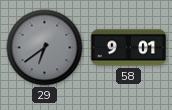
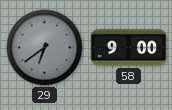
58: 9:01 -> 9:00 (129, 48)
